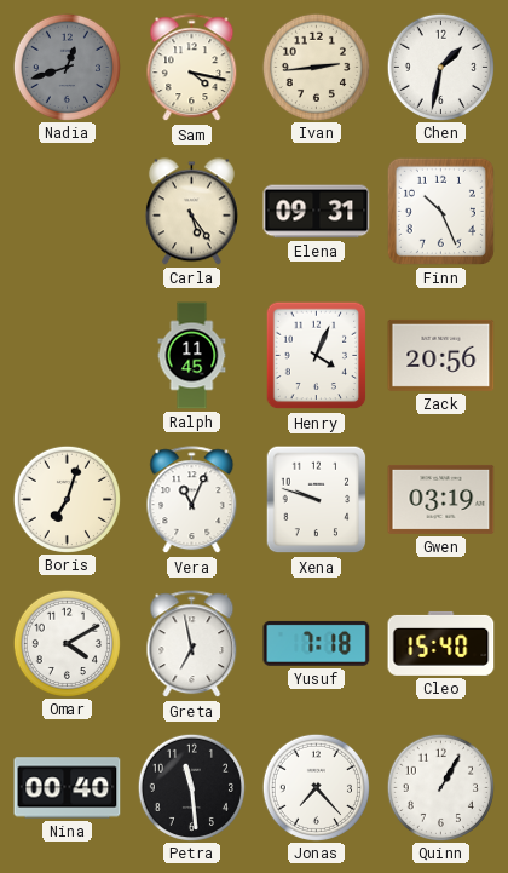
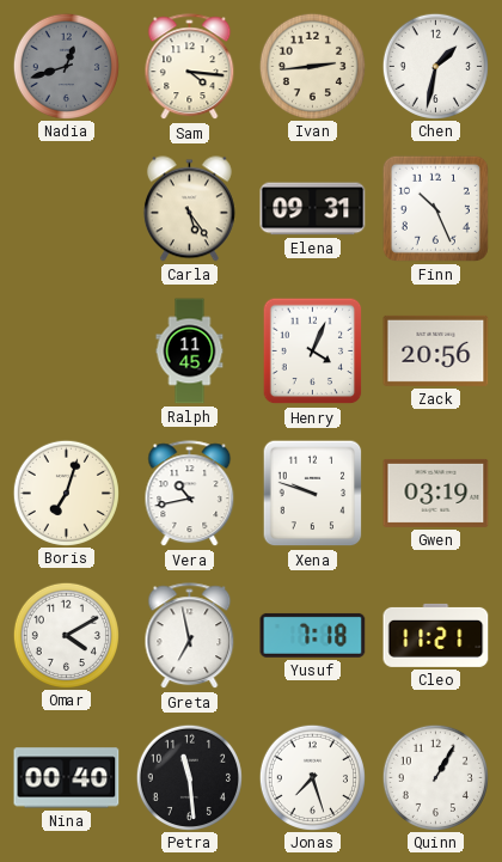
Sam: 4:17 -> 4:16 (190, 67)
Vera: 11:04 -> 10:43 (190, 494)
Cleo: 15:40 -> 11:21 (436, 635)
Jonas: 7:23 -> 7:27 (312, 777)
